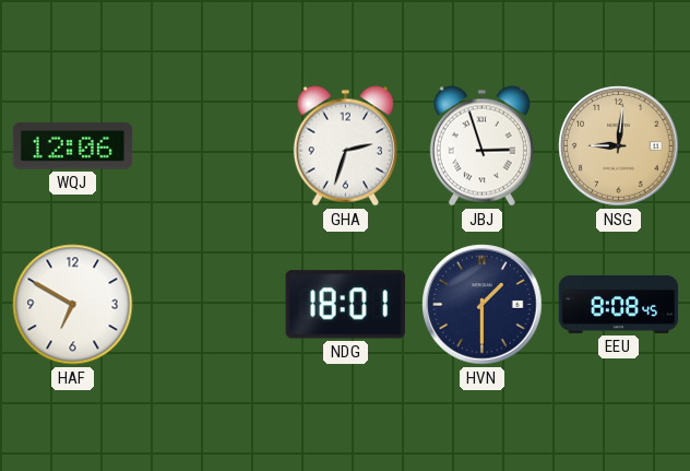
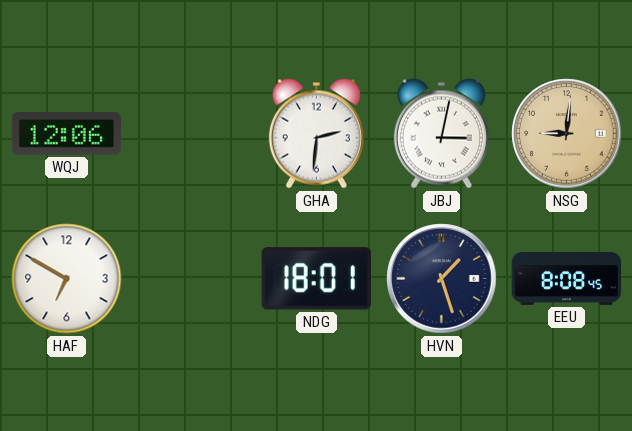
GHA: 2:33 -> 2:31 (316, 134)
JBJ: 2:57 -> 3:02 (441, 134)
HVN: 1:30 -> 1:27 (442, 279)
